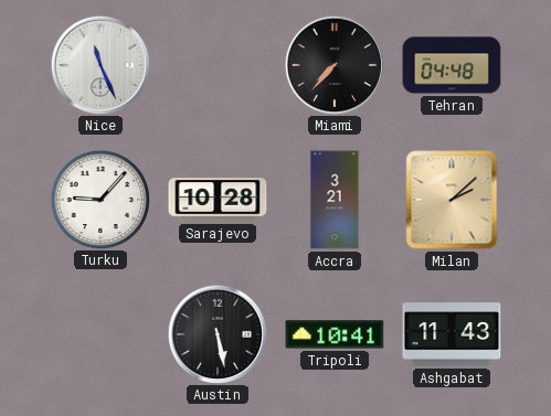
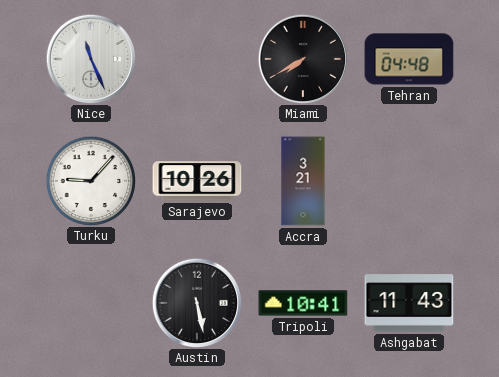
Miami: 7:37 -> 7:40 (302, 58)
Sarajevo: 10:28 -> 10:26 (197, 181)
Milan: 2:08 -> none (452, 200)
